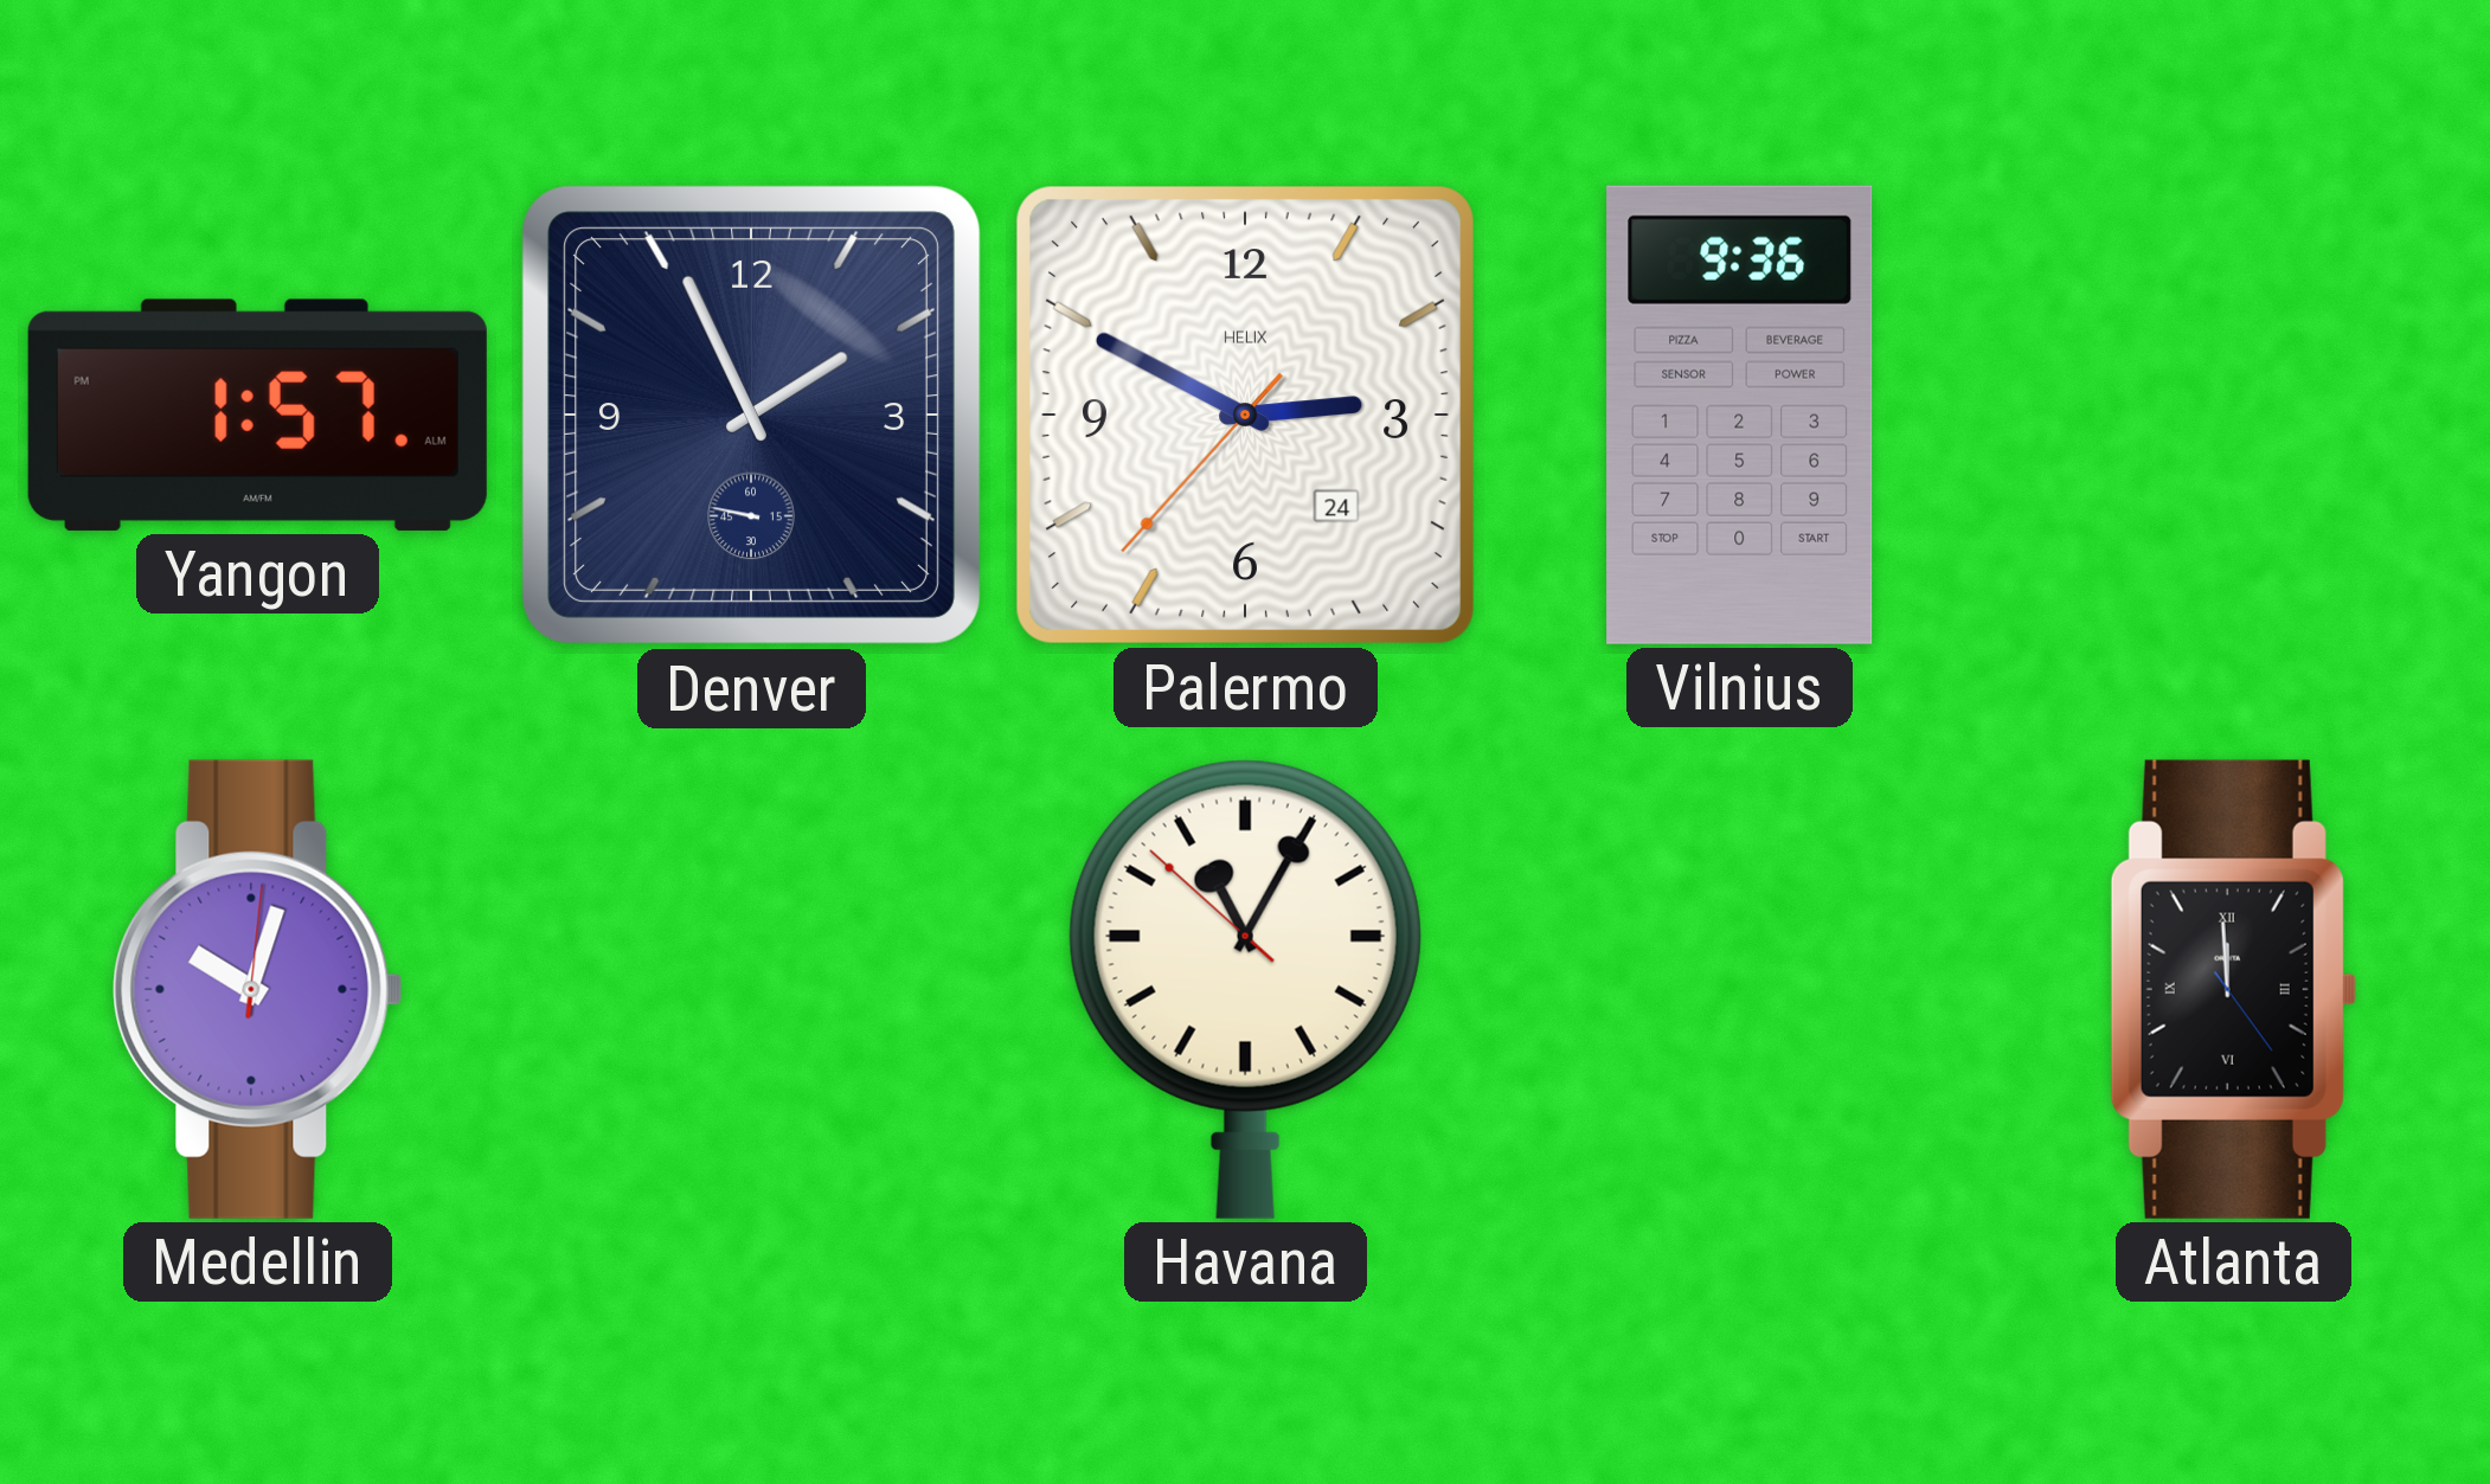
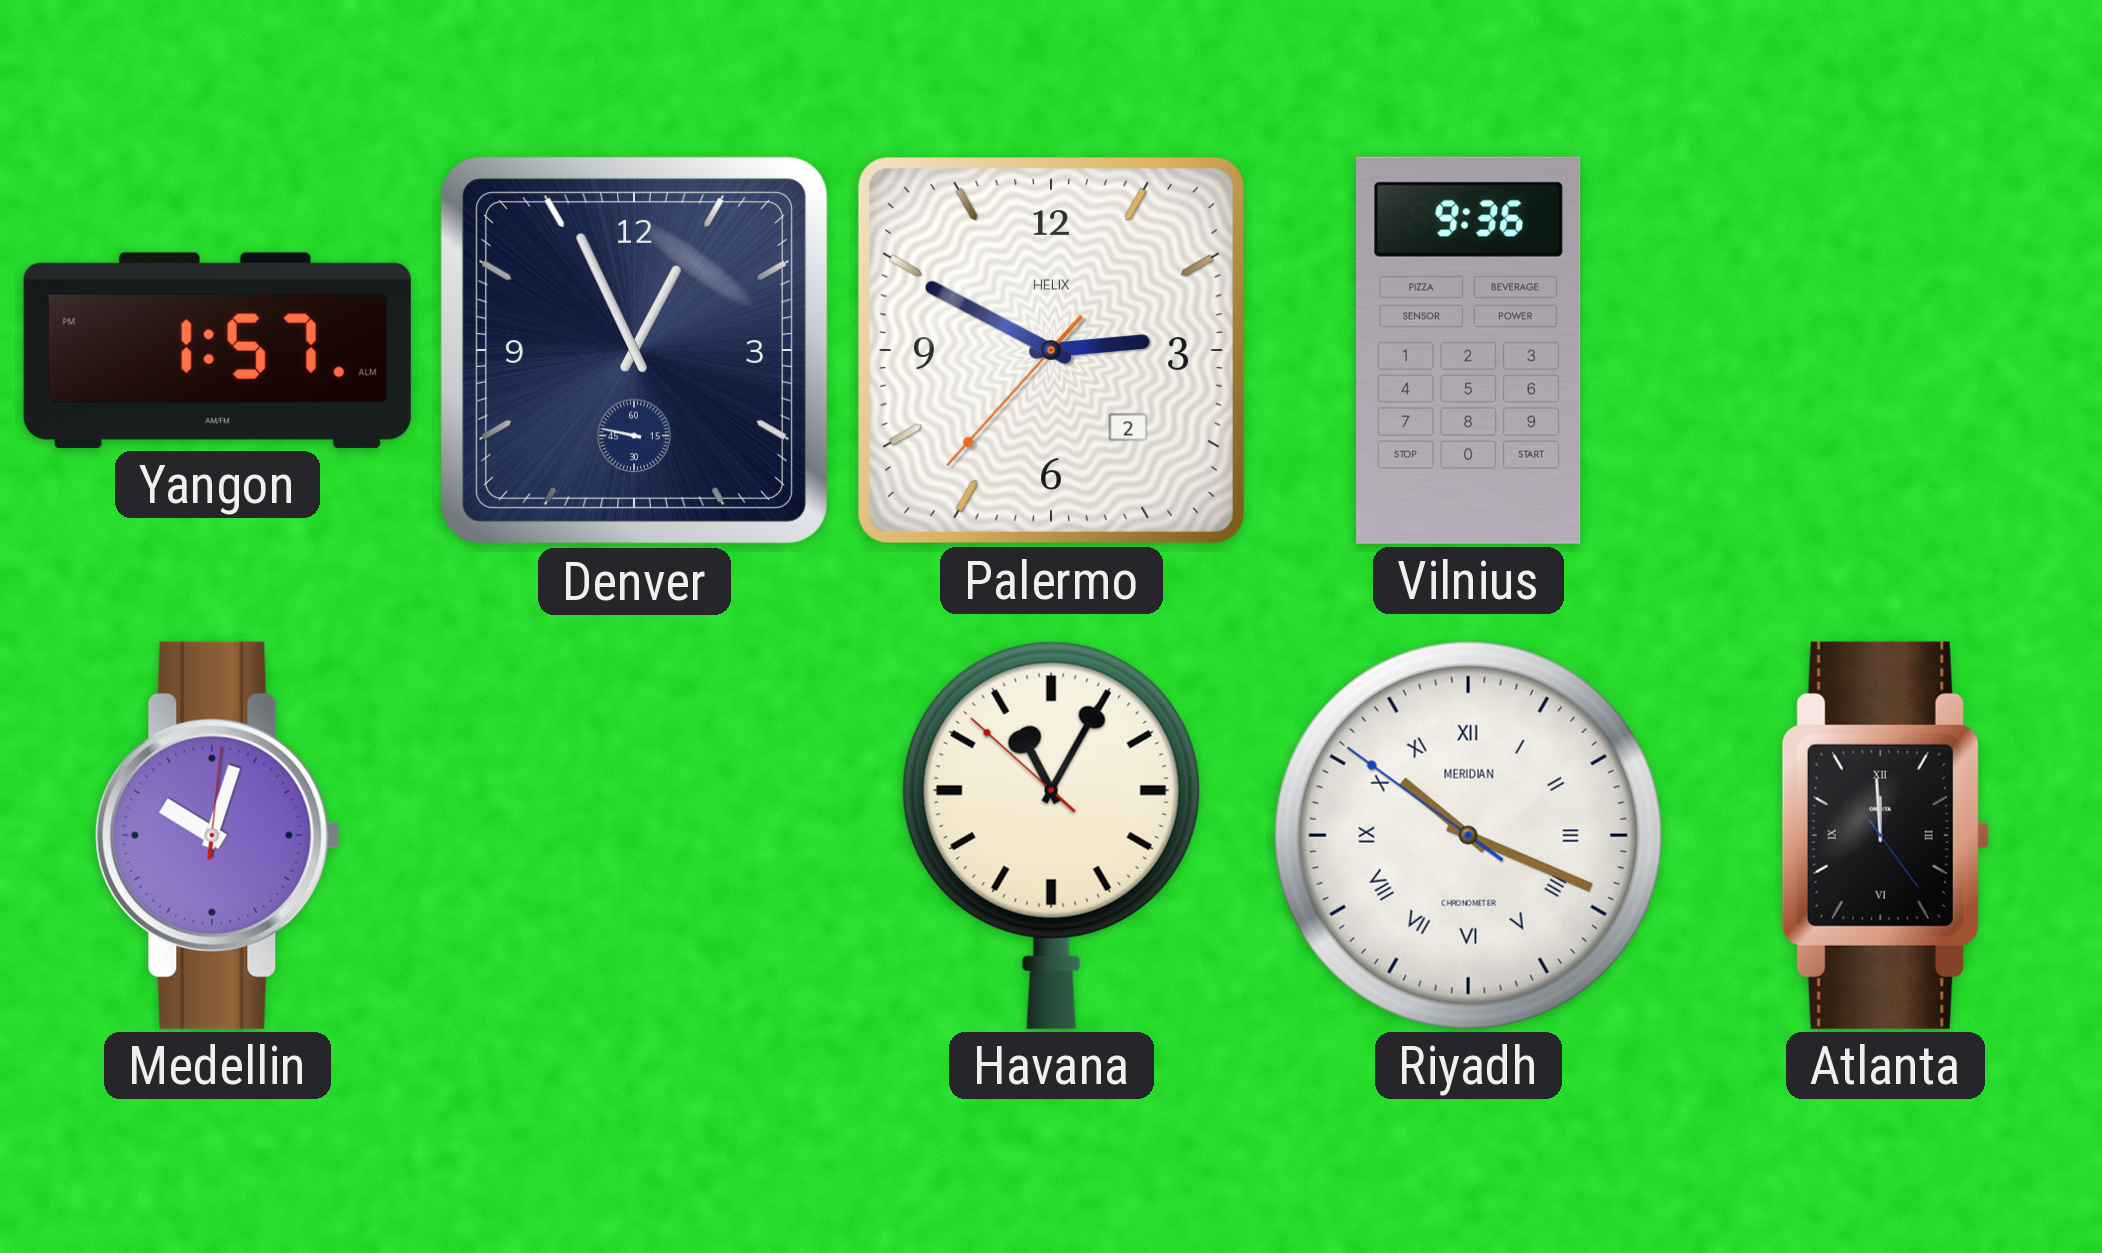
Denver: 1:55 -> 12:55 (634, 350)
Palermo date: 24 -> 2 (1051, 350)
Riyadh: none -> 10:18 (1468, 835)
